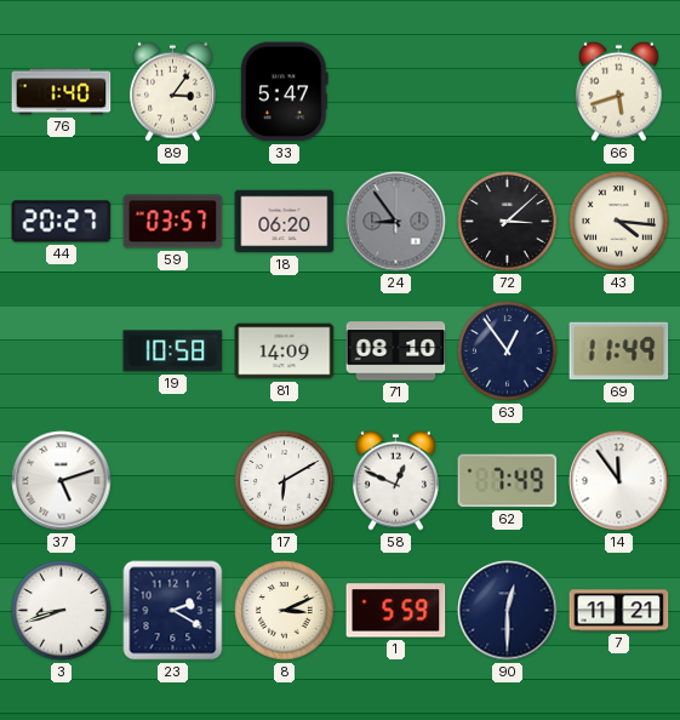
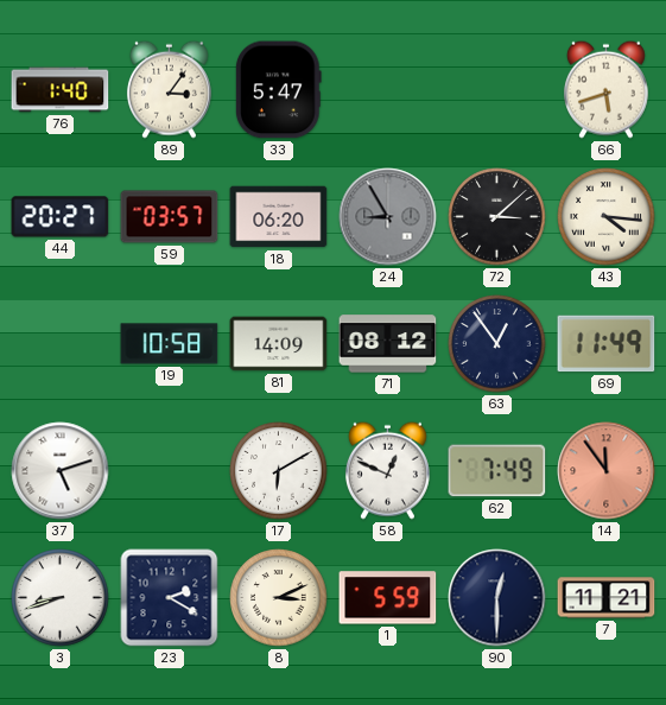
24: 8:54 -> 8:55 (388, 217)
71: 08:10 -> 08:12 (388, 344)
14 dial: white -> salmon (607, 471)
